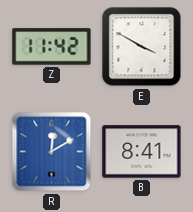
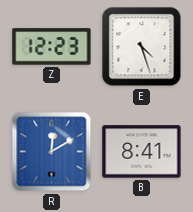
Z: 11:42 -> 12:23 (52, 47)
E: 3:50 -> 4:27 (142, 47)
